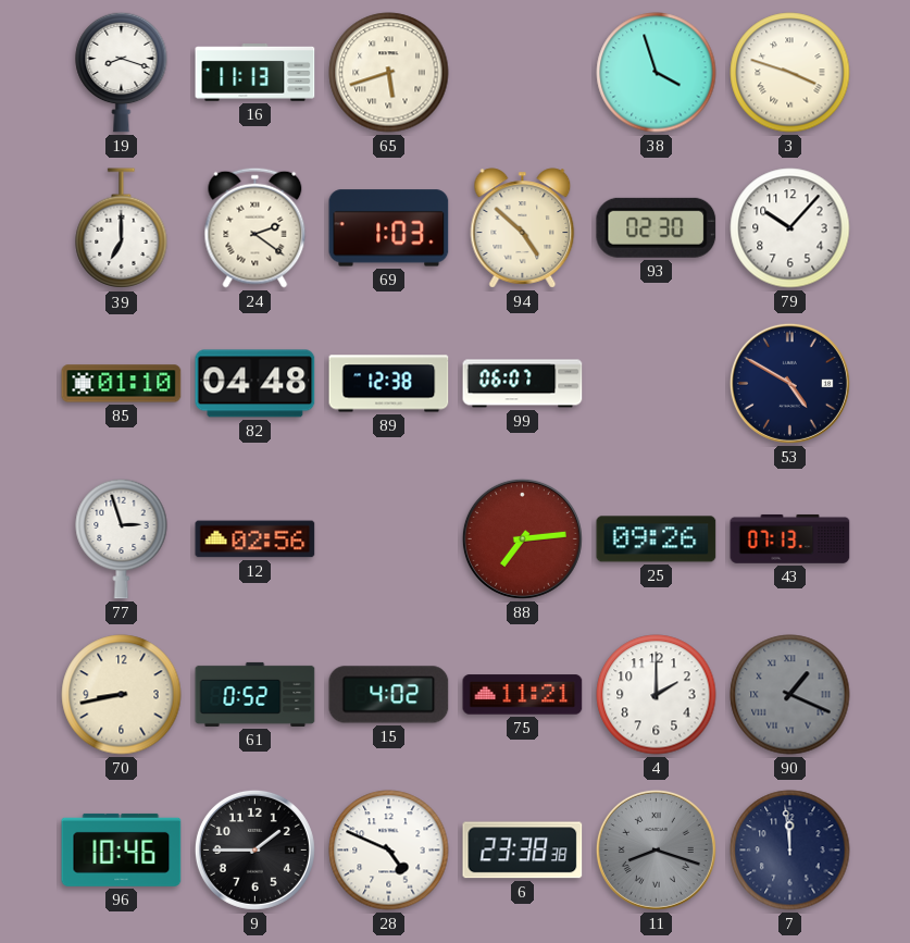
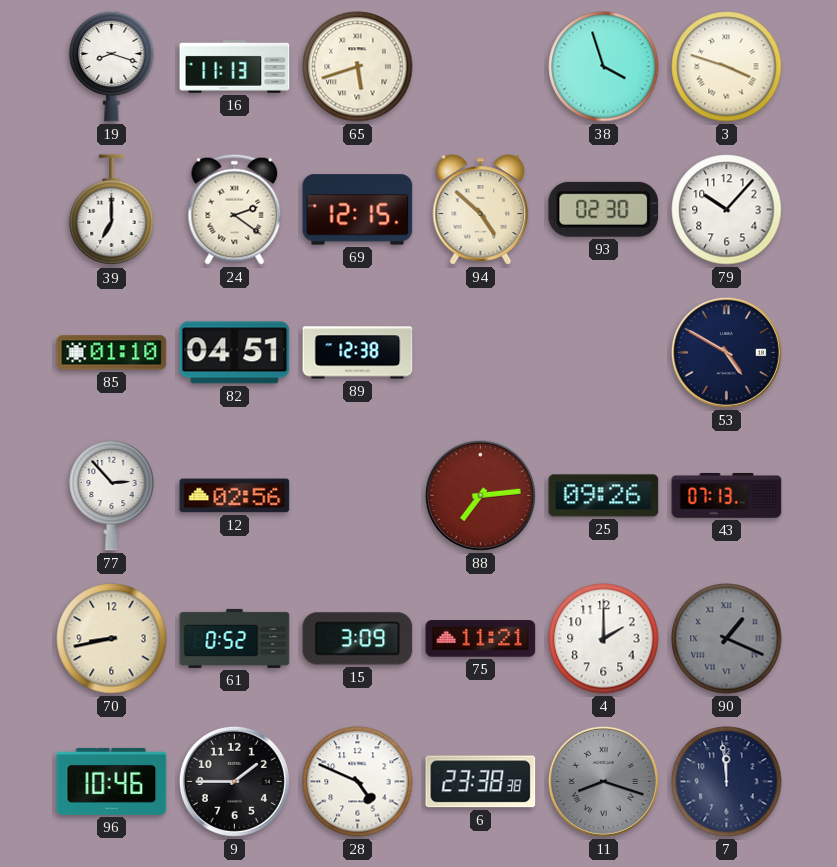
69: 1:03 -> 12:15 (358, 210)
82: 04:48 -> 04:51 (235, 353)
99: 06:07 -> none (523, 384)
77: 2:57 -> 2:53 (112, 495)
15: 4:02 -> 3:09 (358, 639)
